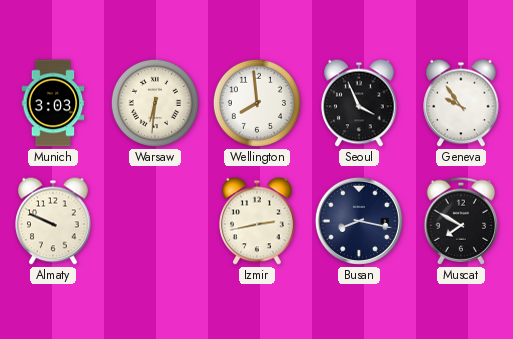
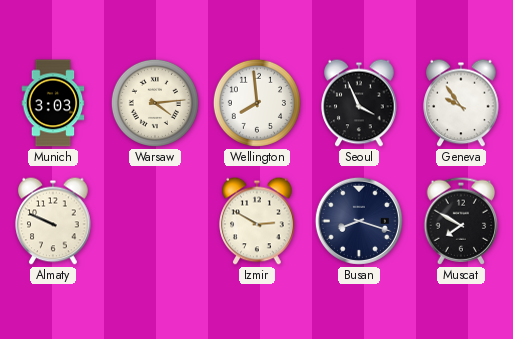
Warsaw: 6:31 -> 4:14 (155, 103)
Izmir: 2:43 -> 2:50 (257, 221)
Busan: 8:17 -> 8:18 (359, 221)
